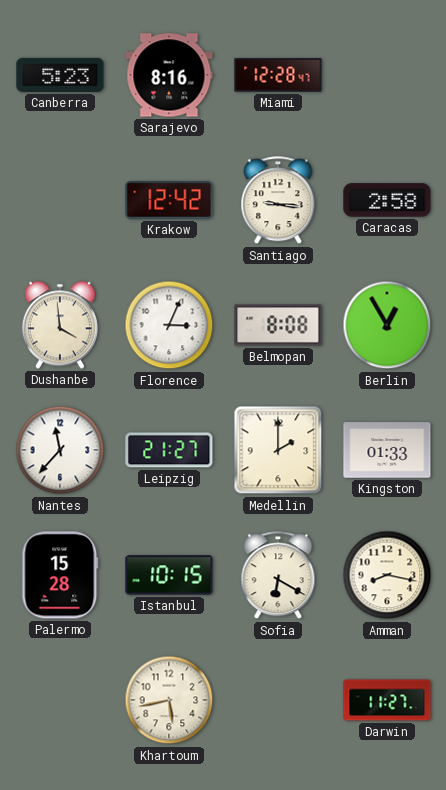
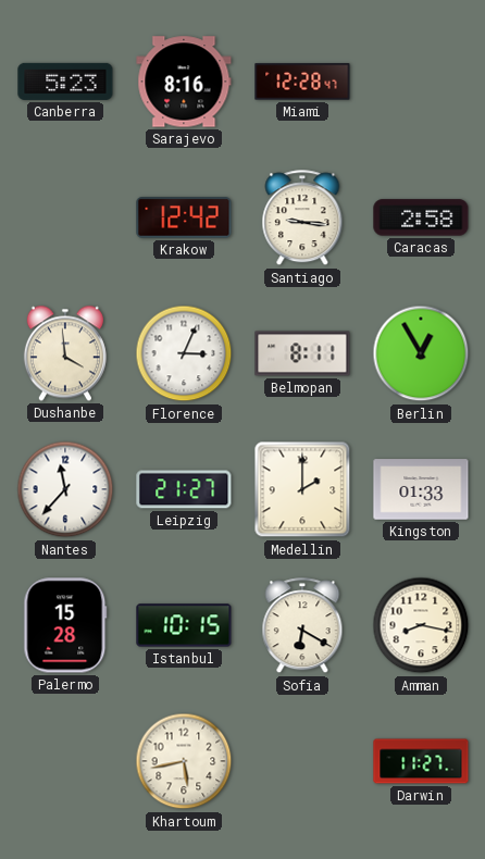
Belmopan: 8:08 -> 8:11 (302, 353)
